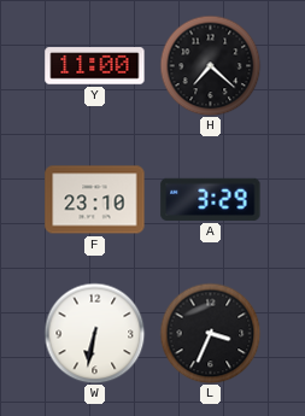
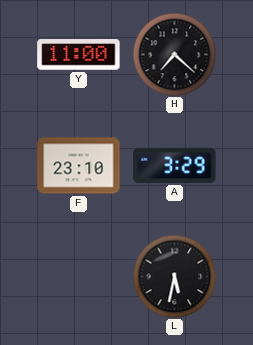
W: 6:32 -> none (94, 333)
L: 3:34 -> 5:32 (174, 276)
